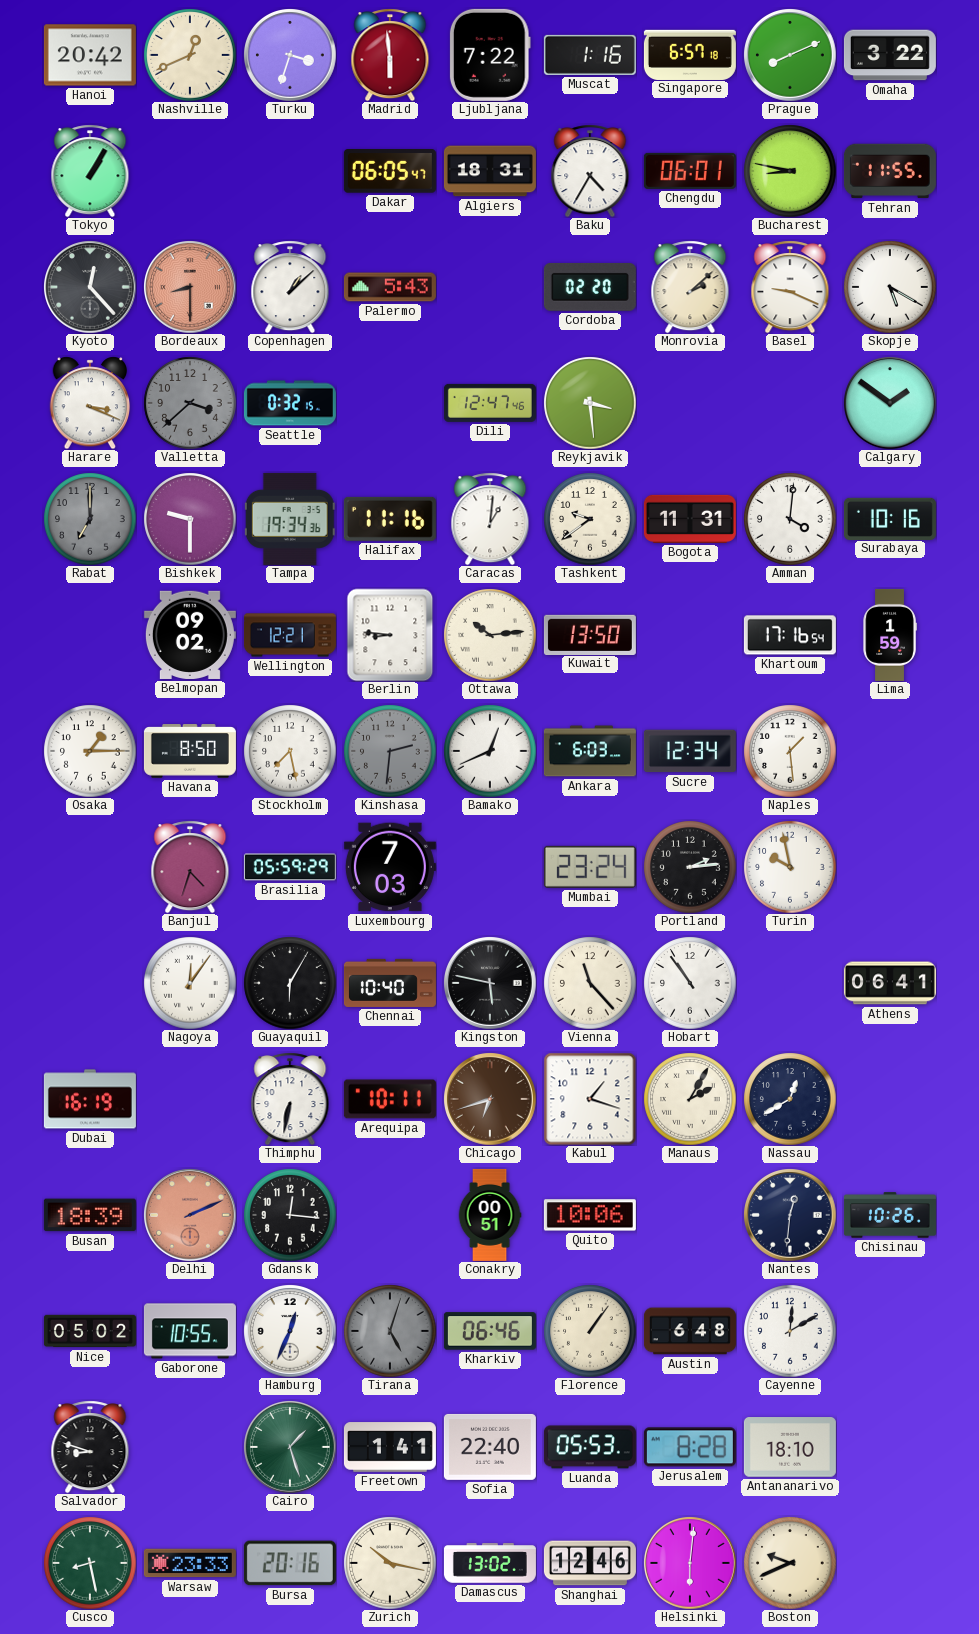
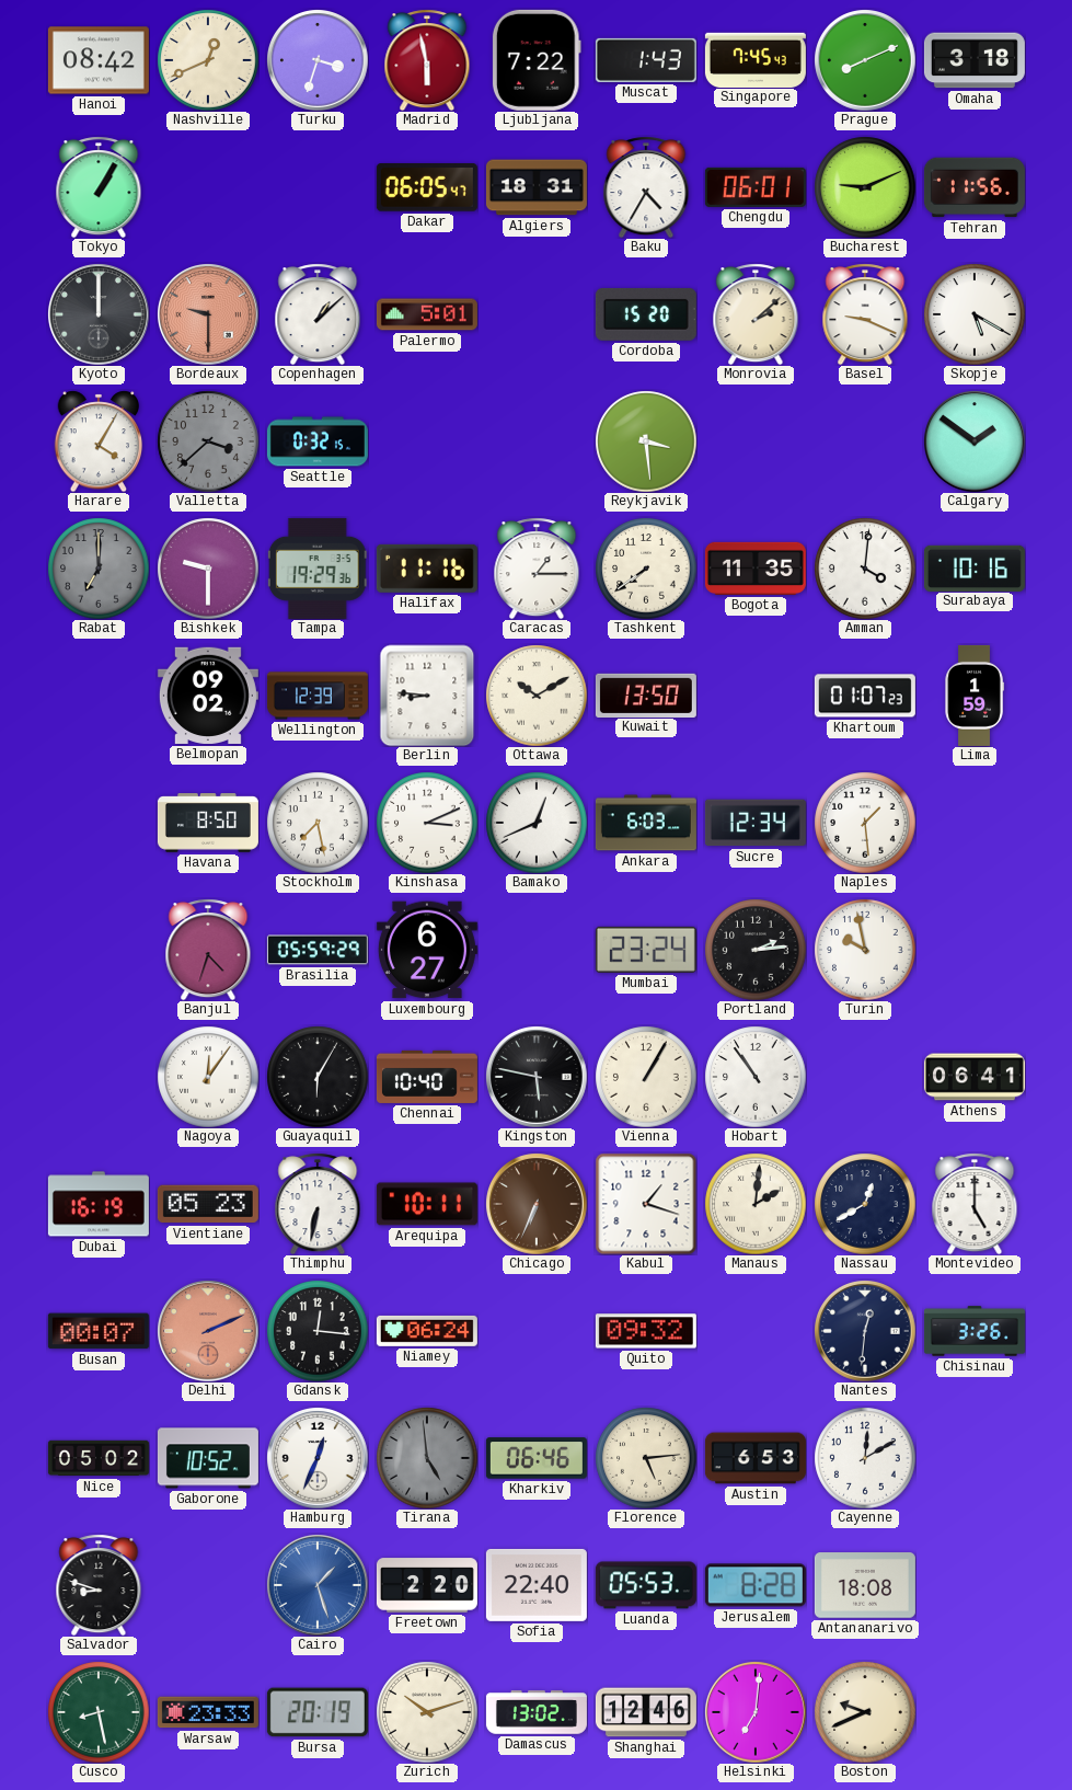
Hanoi: 20:42 -> 08:42 (99, 60)
Madrid: 5:59 -> 5:58 (427, 60)
Muscat: 1:16 -> 1:43 (646, 60)
Singapore: 6:57 -> 7:45 (756, 59)
Omaha: 3:22 -> 3:18 (975, 60)
Bucharest: 8:47 -> 9:11 (865, 187)
Tehran: 11:55 -> 11:56 (975, 187)
Kyoto: 12:23 -> 12:00 (99, 314)
Bordeaux: 8:30 -> 9:30 (208, 314)
Palermo: 5:43 -> 5:01 (427, 314)
Cordoba: 02:20 -> 15:20 (646, 314)
Harare: 3:19 -> 4:05 (99, 441)
Dili: 12:47 -> none (490, 403)
Tampa: 19:34 -> 19:29 (318, 569)
Caracas: 1:01 -> 1:15 (537, 569)
Tashkent: 9:39 -> 7:39 (646, 569)
Bogota: 11:31 -> 11:35 (756, 569)
Wellington: 12:21 -> 12:39 (318, 696)
Ottawa: 10:14 -> 10:10 (537, 696)
Khartoum: 17:16 -> 01:07 (865, 696)
Osaka: 1:15 -> none (90, 751)
Kinshasa: 2:31 -> 3:11 (427, 823)
Kinshasa dial: grey -> white (427, 823)
Luxembourg: 7:03 -> 6:27 (427, 950)
Vienna: 11:23 -> 1:05 (646, 1077)
Vientiane: none -> 05:23 (208, 1204)
Chicago: 6:42 -> 6:34 (537, 1204)
Manaus: 2:05 -> 2:01 (756, 1204)
Montevideo: none -> 5:00 (975, 1204)
Busan: 18:39 -> 00:07 (99, 1331)
Niamey: none -> 06:24 (427, 1331)
Conakry: 00:51 -> none (490, 1215)
Quito: 10:06 -> 09:32 (646, 1331)
Chisinau: 10:26 -> 3:26 (975, 1331)
Gaborone: 10:55 -> 10:52 (208, 1458)
Tirana: 5:03 -> 4:59 (427, 1458)
Florence: 1:06 -> 5:14 (646, 1458)
Austin: 6:48 -> 6:53 (756, 1458)
Cairo dial: green -> blue (318, 1585)
Freetown: 1:41 -> 2:20 (427, 1585)
Antananarivo: 18:10 -> 18:08 (865, 1585)
Bursa: 20:16 -> 20:19 (318, 1712)
Zurich: 10:17 -> 10:12 (427, 1712)
Helsinki: 6:01 -> 7:01 (756, 1712)
